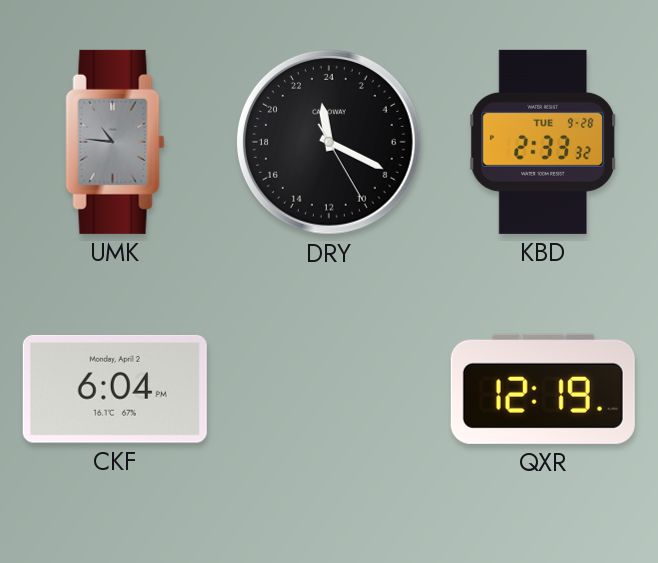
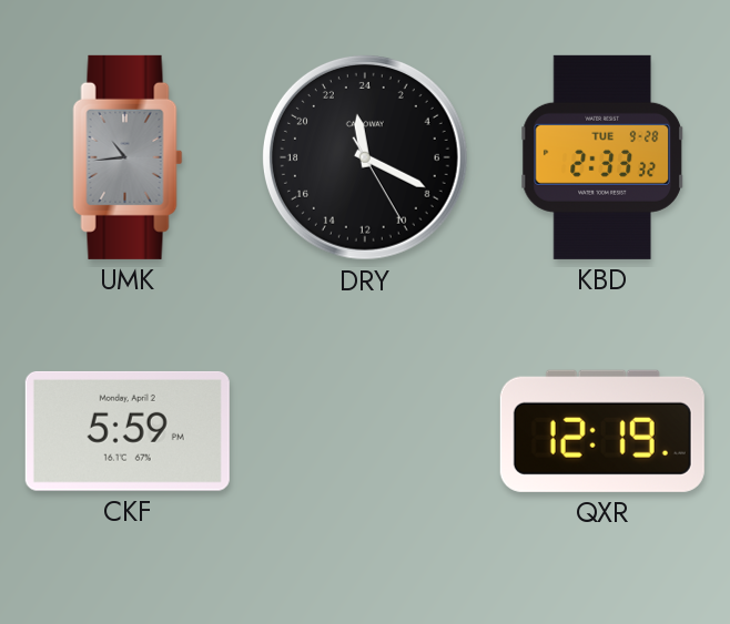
UMK: 10:46 -> 10:44 (128, 157)
CKF: 6:04 -> 5:59 (128, 431)
